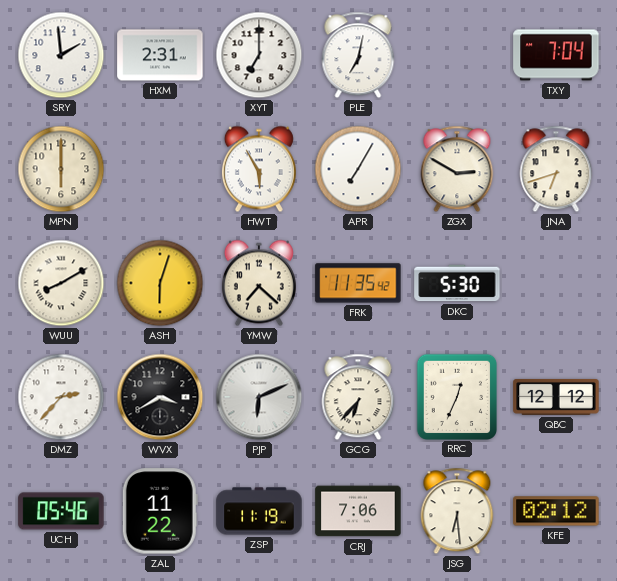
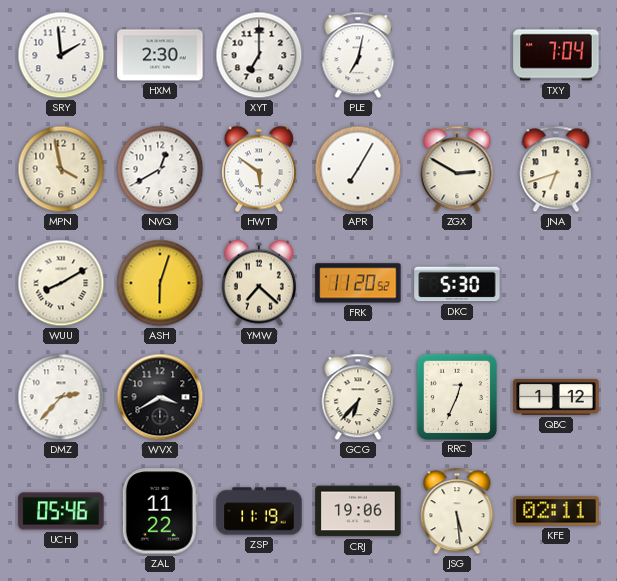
HXM: 2:31 -> 2:30 (160, 55)
MPN: 6:00 -> 3:58 (61, 169)
NVQ: none -> 12:40 (160, 169)
HWT: 5:55 -> 5:51 (259, 169)
FRK: 11:35 -> 11:20 (358, 283)
PJP: 6:11 -> none (259, 397)
QBC: 12:12 -> 1:12 (556, 397)
CRJ: 7:06 -> 19:06 (358, 511)
JSG: 6:29 -> 5:29 (457, 511)
KFE: 02:12 -> 02:11 (556, 511)
